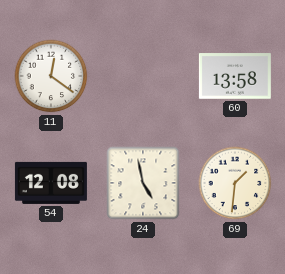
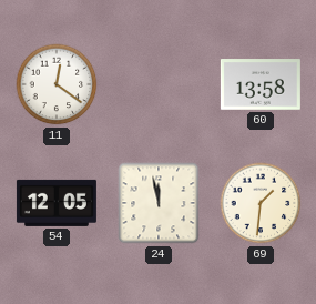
54: 12:08 -> 12:05 (57, 203)
24: 4:58 -> 11:58 (159, 203)
